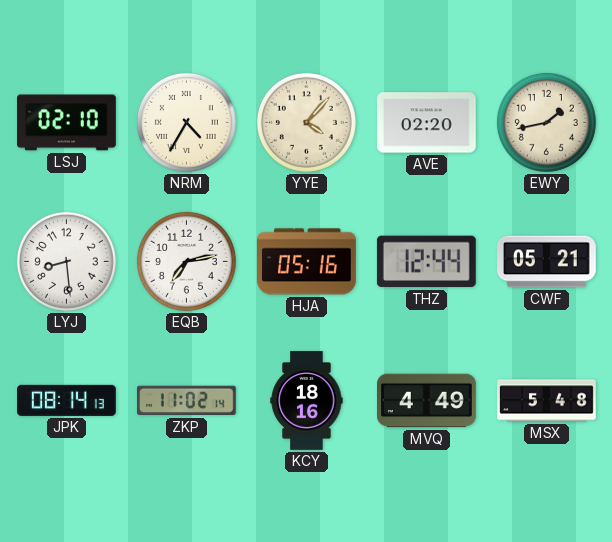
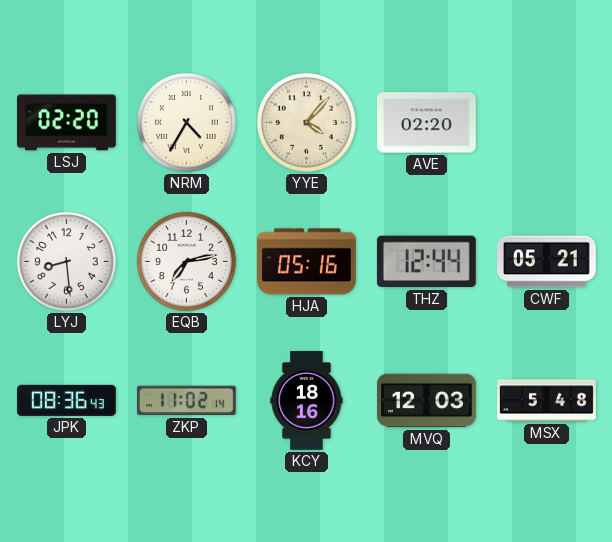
LSJ: 02:10 -> 02:20 (67, 123)
EWY: 1:43 -> none (546, 122)
JPK: 08:14 -> 08:36 (67, 400)
MVQ: 4:49 -> 12:03 (427, 401)
